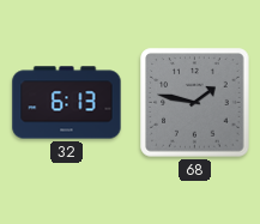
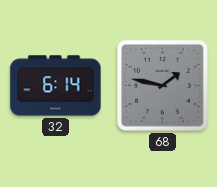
32: 6:13 -> 6:14 (56, 86)
